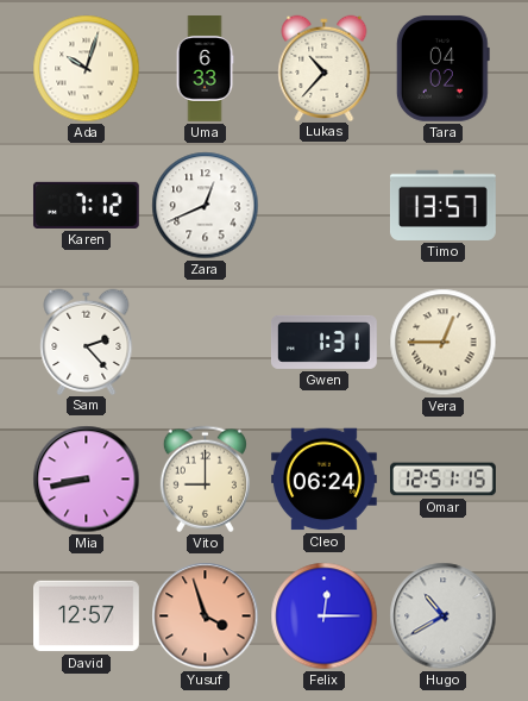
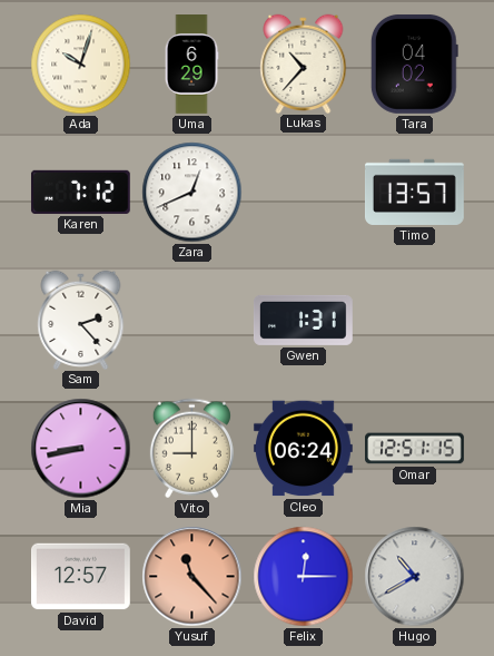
Uma: 6:33 -> 6:29 (191, 65)
Vera: 12:45 -> none (444, 343)
Yusuf: 3:57 -> 11:23 (192, 577)
